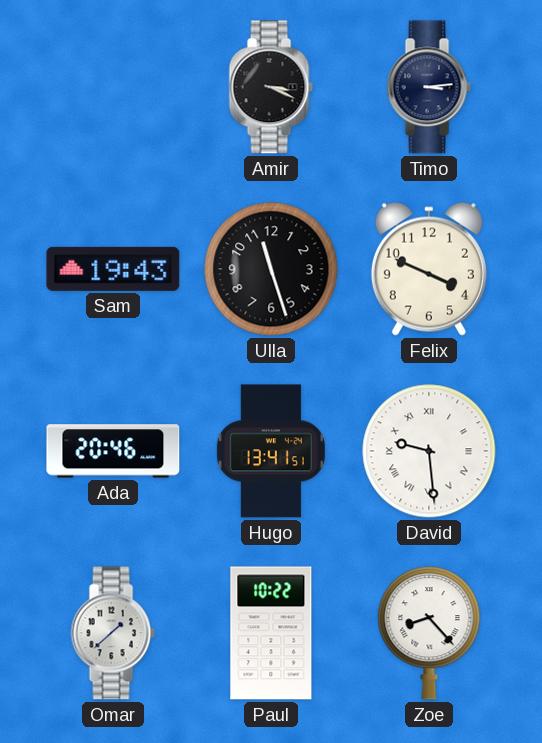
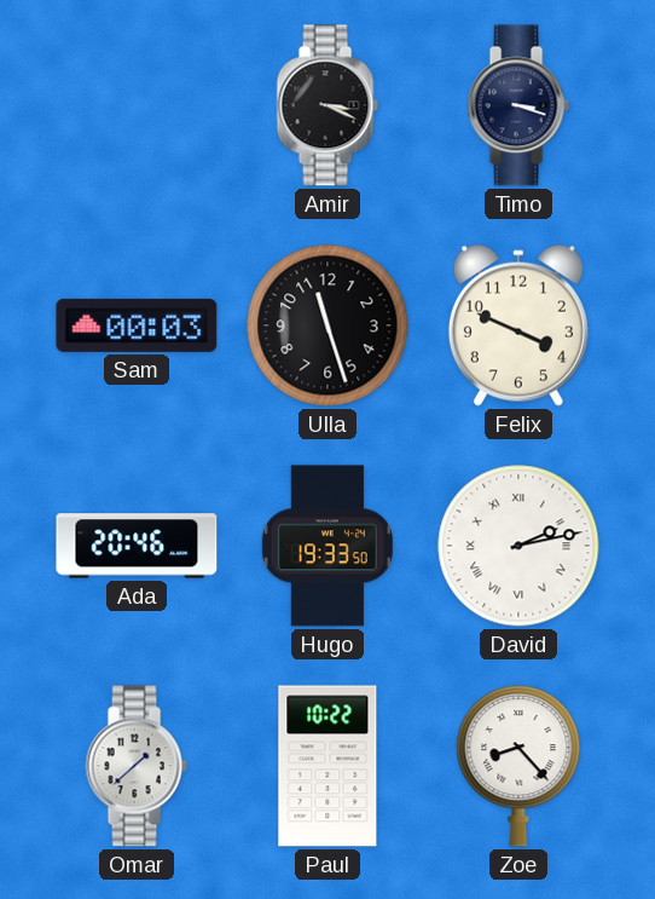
Timo: 3:14 -> 3:18 (518, 105)
Sam: 19:43 -> 00:03 (137, 325)
Hugo: 13:41 -> 19:33 (327, 546)
David: 9:29 -> 2:13 (518, 546)
